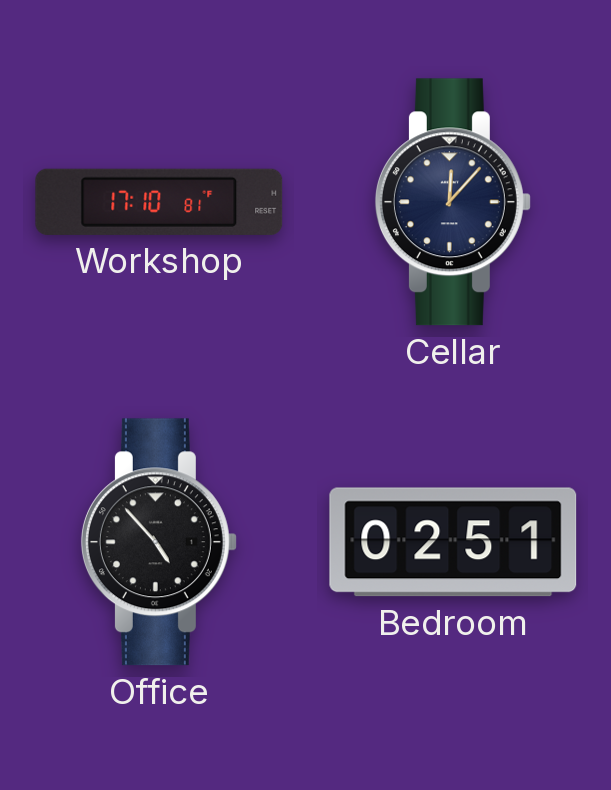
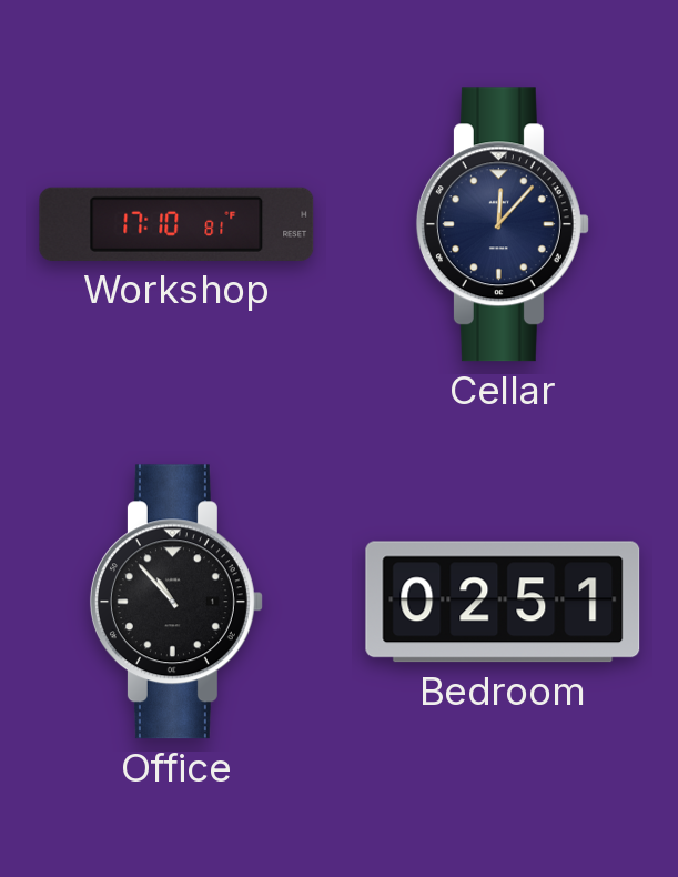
Office: 4:53 -> 10:53 (176, 602)
